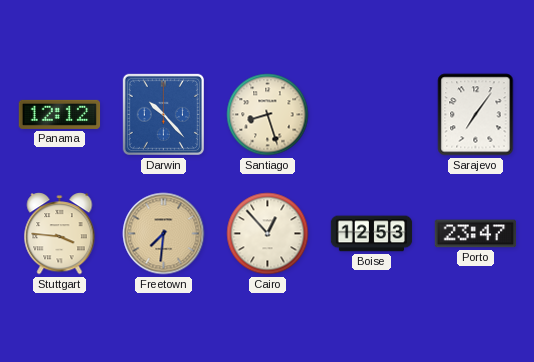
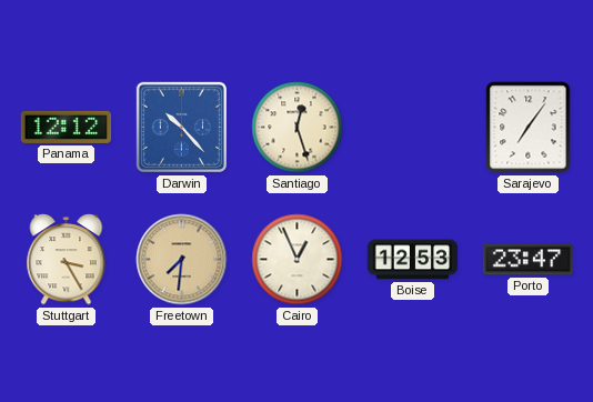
Santiago: 8:27 -> 12:27 (298, 128)
Stuttgart: 3:46 -> 3:25 (67, 260)
Cairo: 12:53 -> 12:56 (298, 260)
